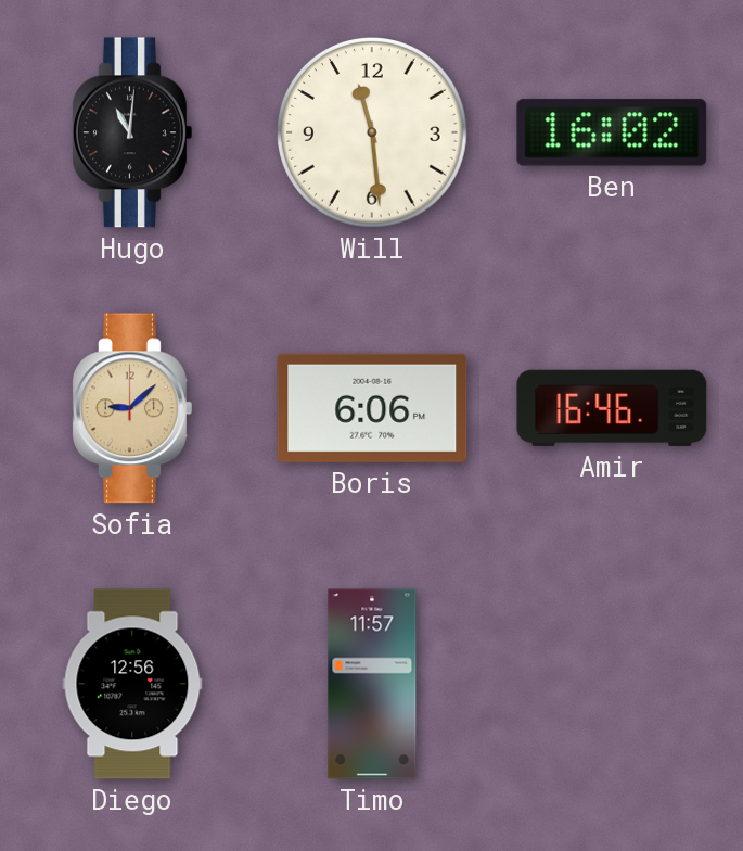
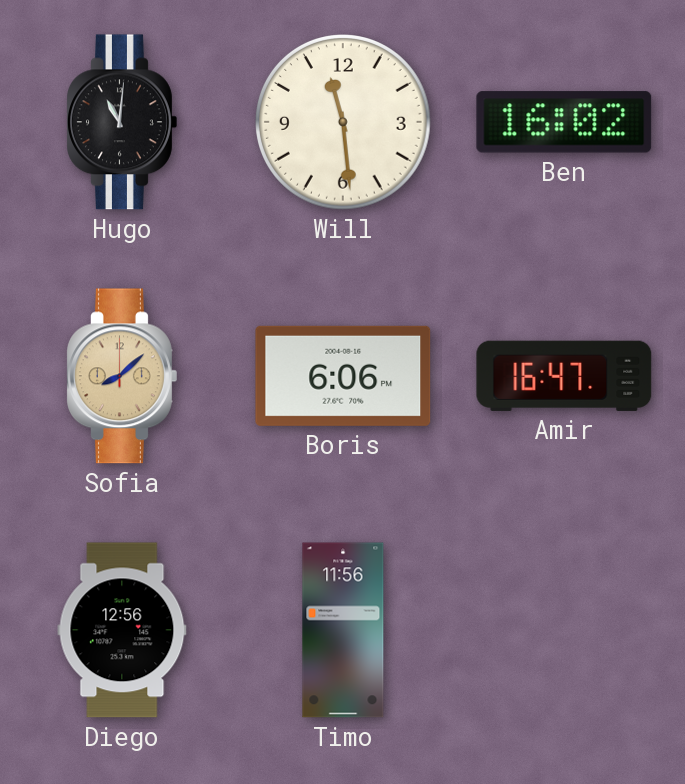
Sofia: 9:08 -> 8:08 (122, 376)
Amir: 16:46 -> 16:47 (564, 376)
Timo: 11:57 -> 11:56 (343, 630)
